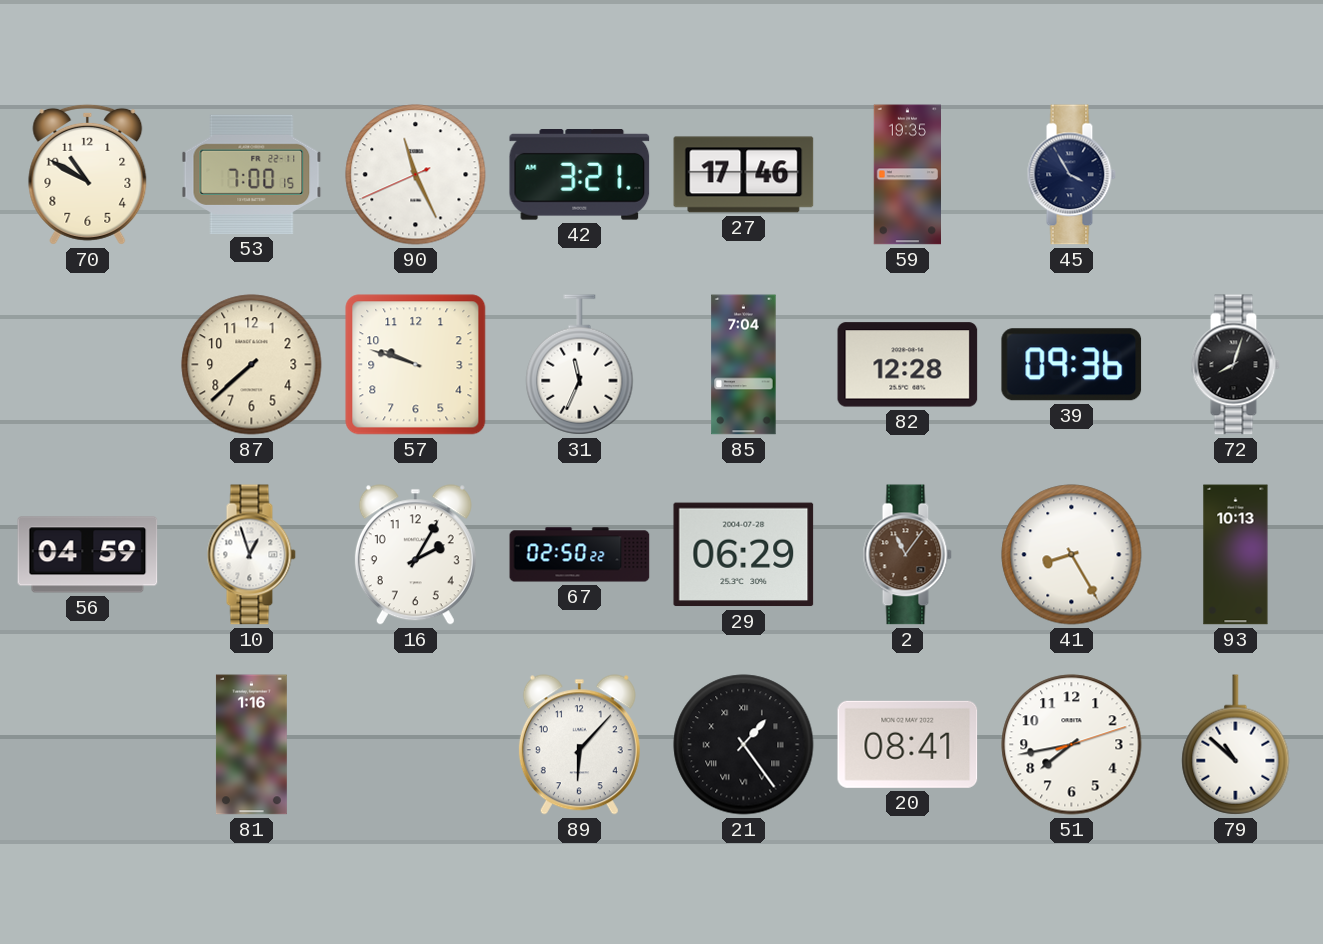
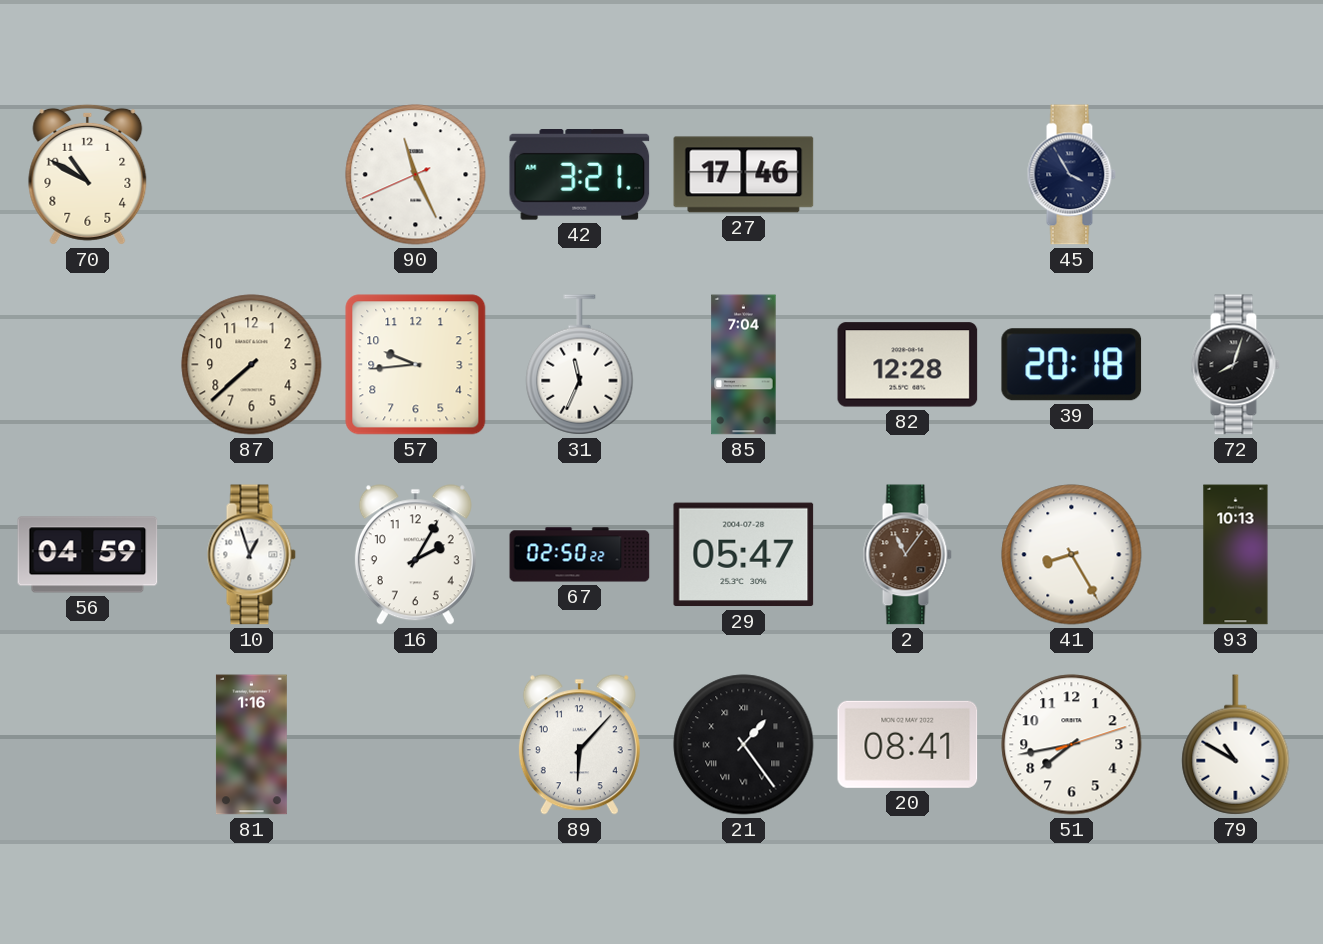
53: 7:00 -> none (252, 174)
59: 19:35 -> none (907, 175)
57: 9:48 -> 9:44 (416, 365)
39: 09:36 -> 20:18 (1072, 365)
29: 06:29 -> 05:47 (744, 555)
79: 10:52 -> 10:50 (1236, 745)
